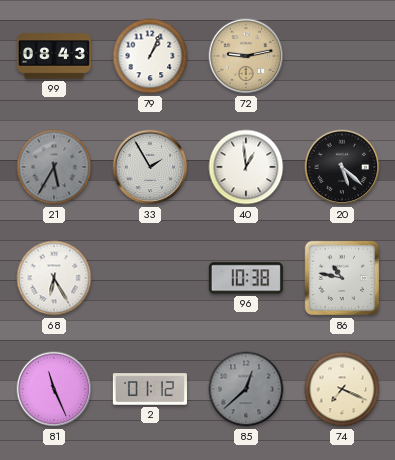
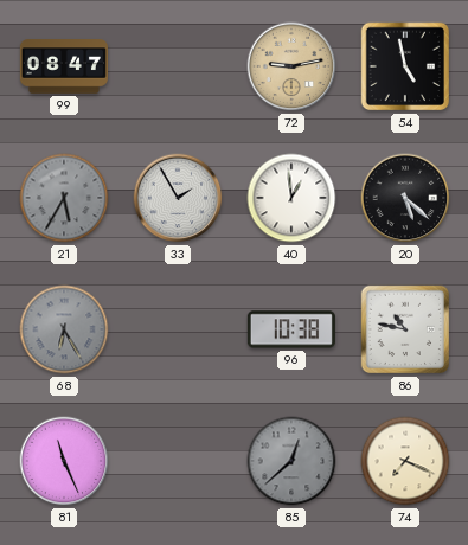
99: 08:43 -> 08:47 (64, 66)
79: 1:04 -> none (150, 56)
54: none -> 4:58 (405, 66)
68 dial: white -> grey (64, 329)
2: 01:12 -> none (150, 389)
